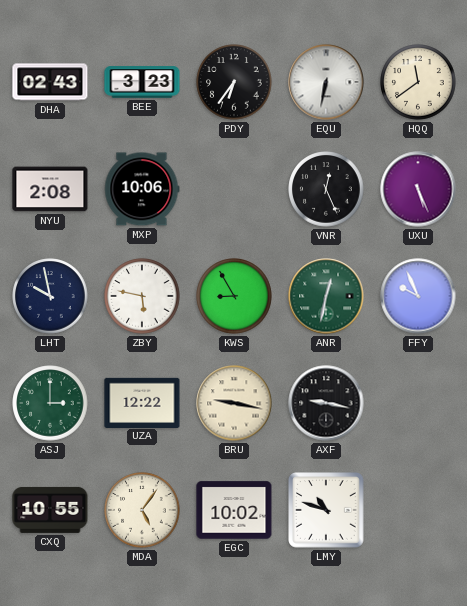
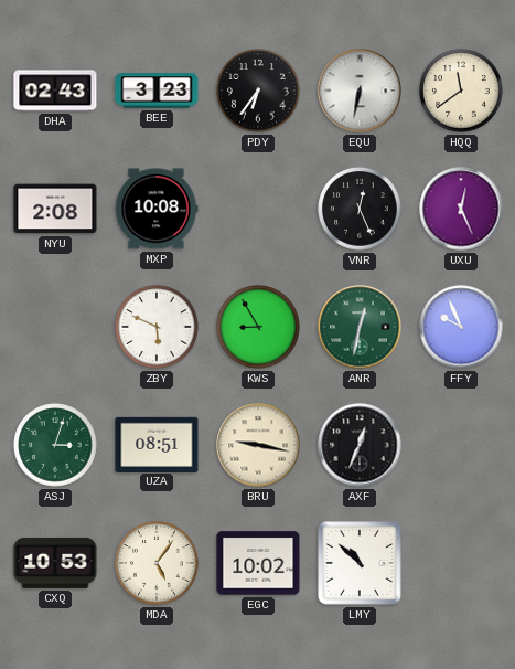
MXP: 10:06 -> 10:08 (157, 209)
UXU: 5:26 -> 12:26 (461, 209)
LHT: 9:58 -> none (50, 296)
ZBY: 5:47 -> 5:49 (157, 327)
ASJ: 3:00 -> 3:03 (55, 445)
UZA: 12:22 -> 08:51 (157, 444)
AXF: 9:17 -> 12:34 (360, 445)
CXQ: 10:55 -> 10:53 (55, 563)
LMY: 10:48 -> 10:52 (360, 563)
